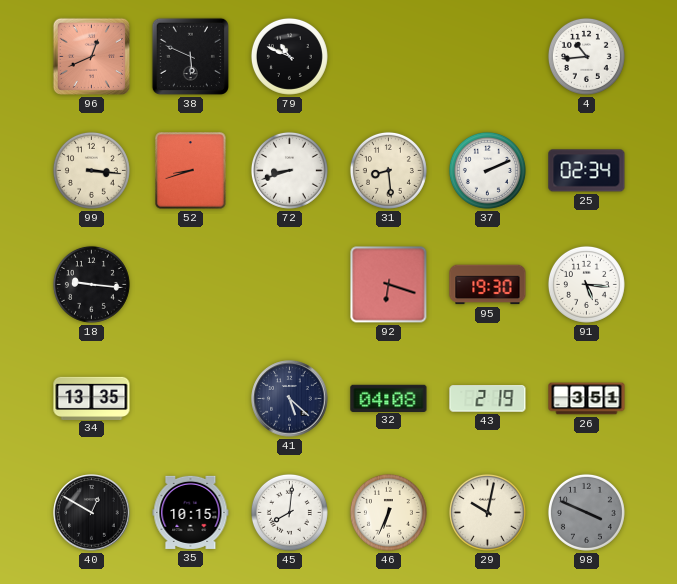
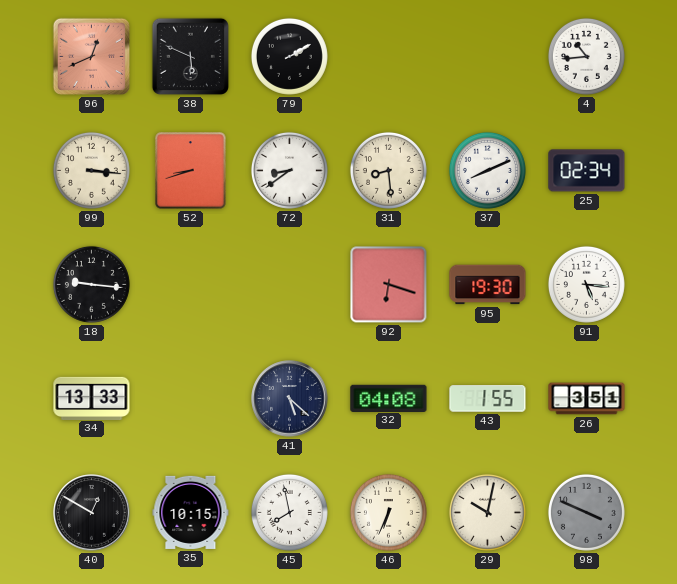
79: 10:49 -> 2:10 (289, 56)
72: 8:42 -> 8:39 (289, 170)
37: 2:11 -> 8:11 (487, 170)
34: 13:35 -> 13:33 (92, 398)
43: 2:19 -> 1:55 (488, 399)
45: 8:01 -> 7:58 (289, 512)
